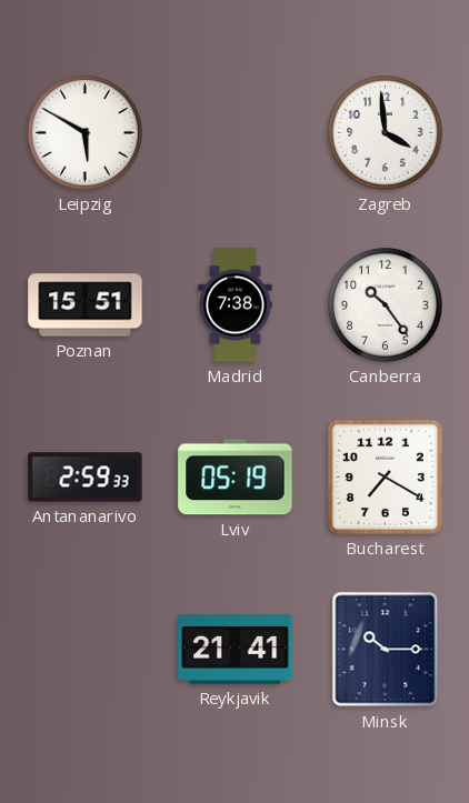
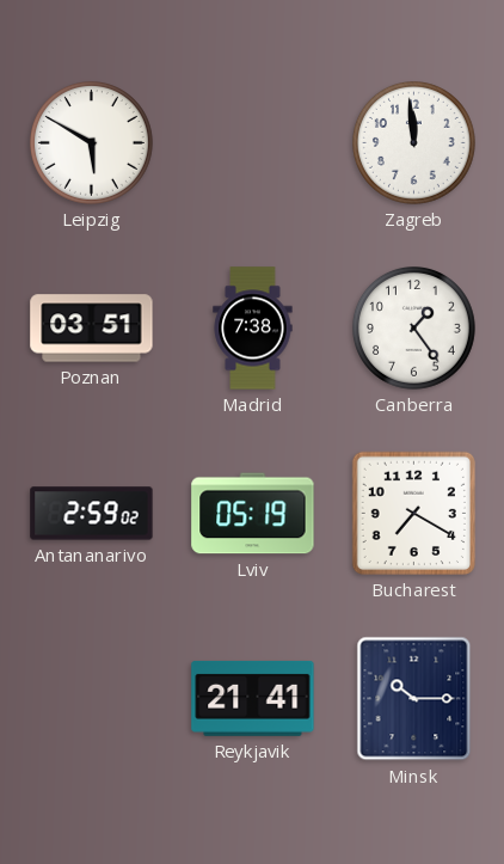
Zagreb: 3:59 -> 11:59 (414, 143)
Poznan: 15:51 -> 03:51 (92, 329)
Canberra: 10:24 -> 1:24 (414, 329)
Antananarivo: 2:59:33 -> 2:59:02 (92, 514)
